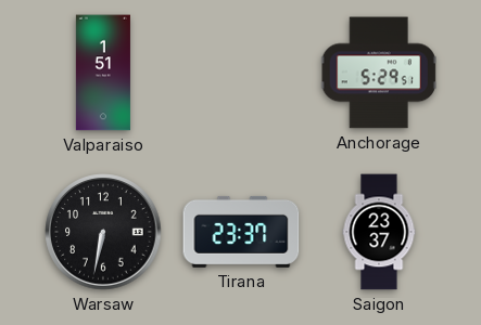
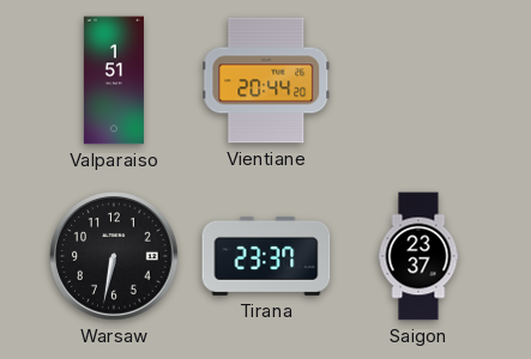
Vientiane: none -> 20:44 (266, 80)
Anchorage: 5:29 -> none (379, 73)
